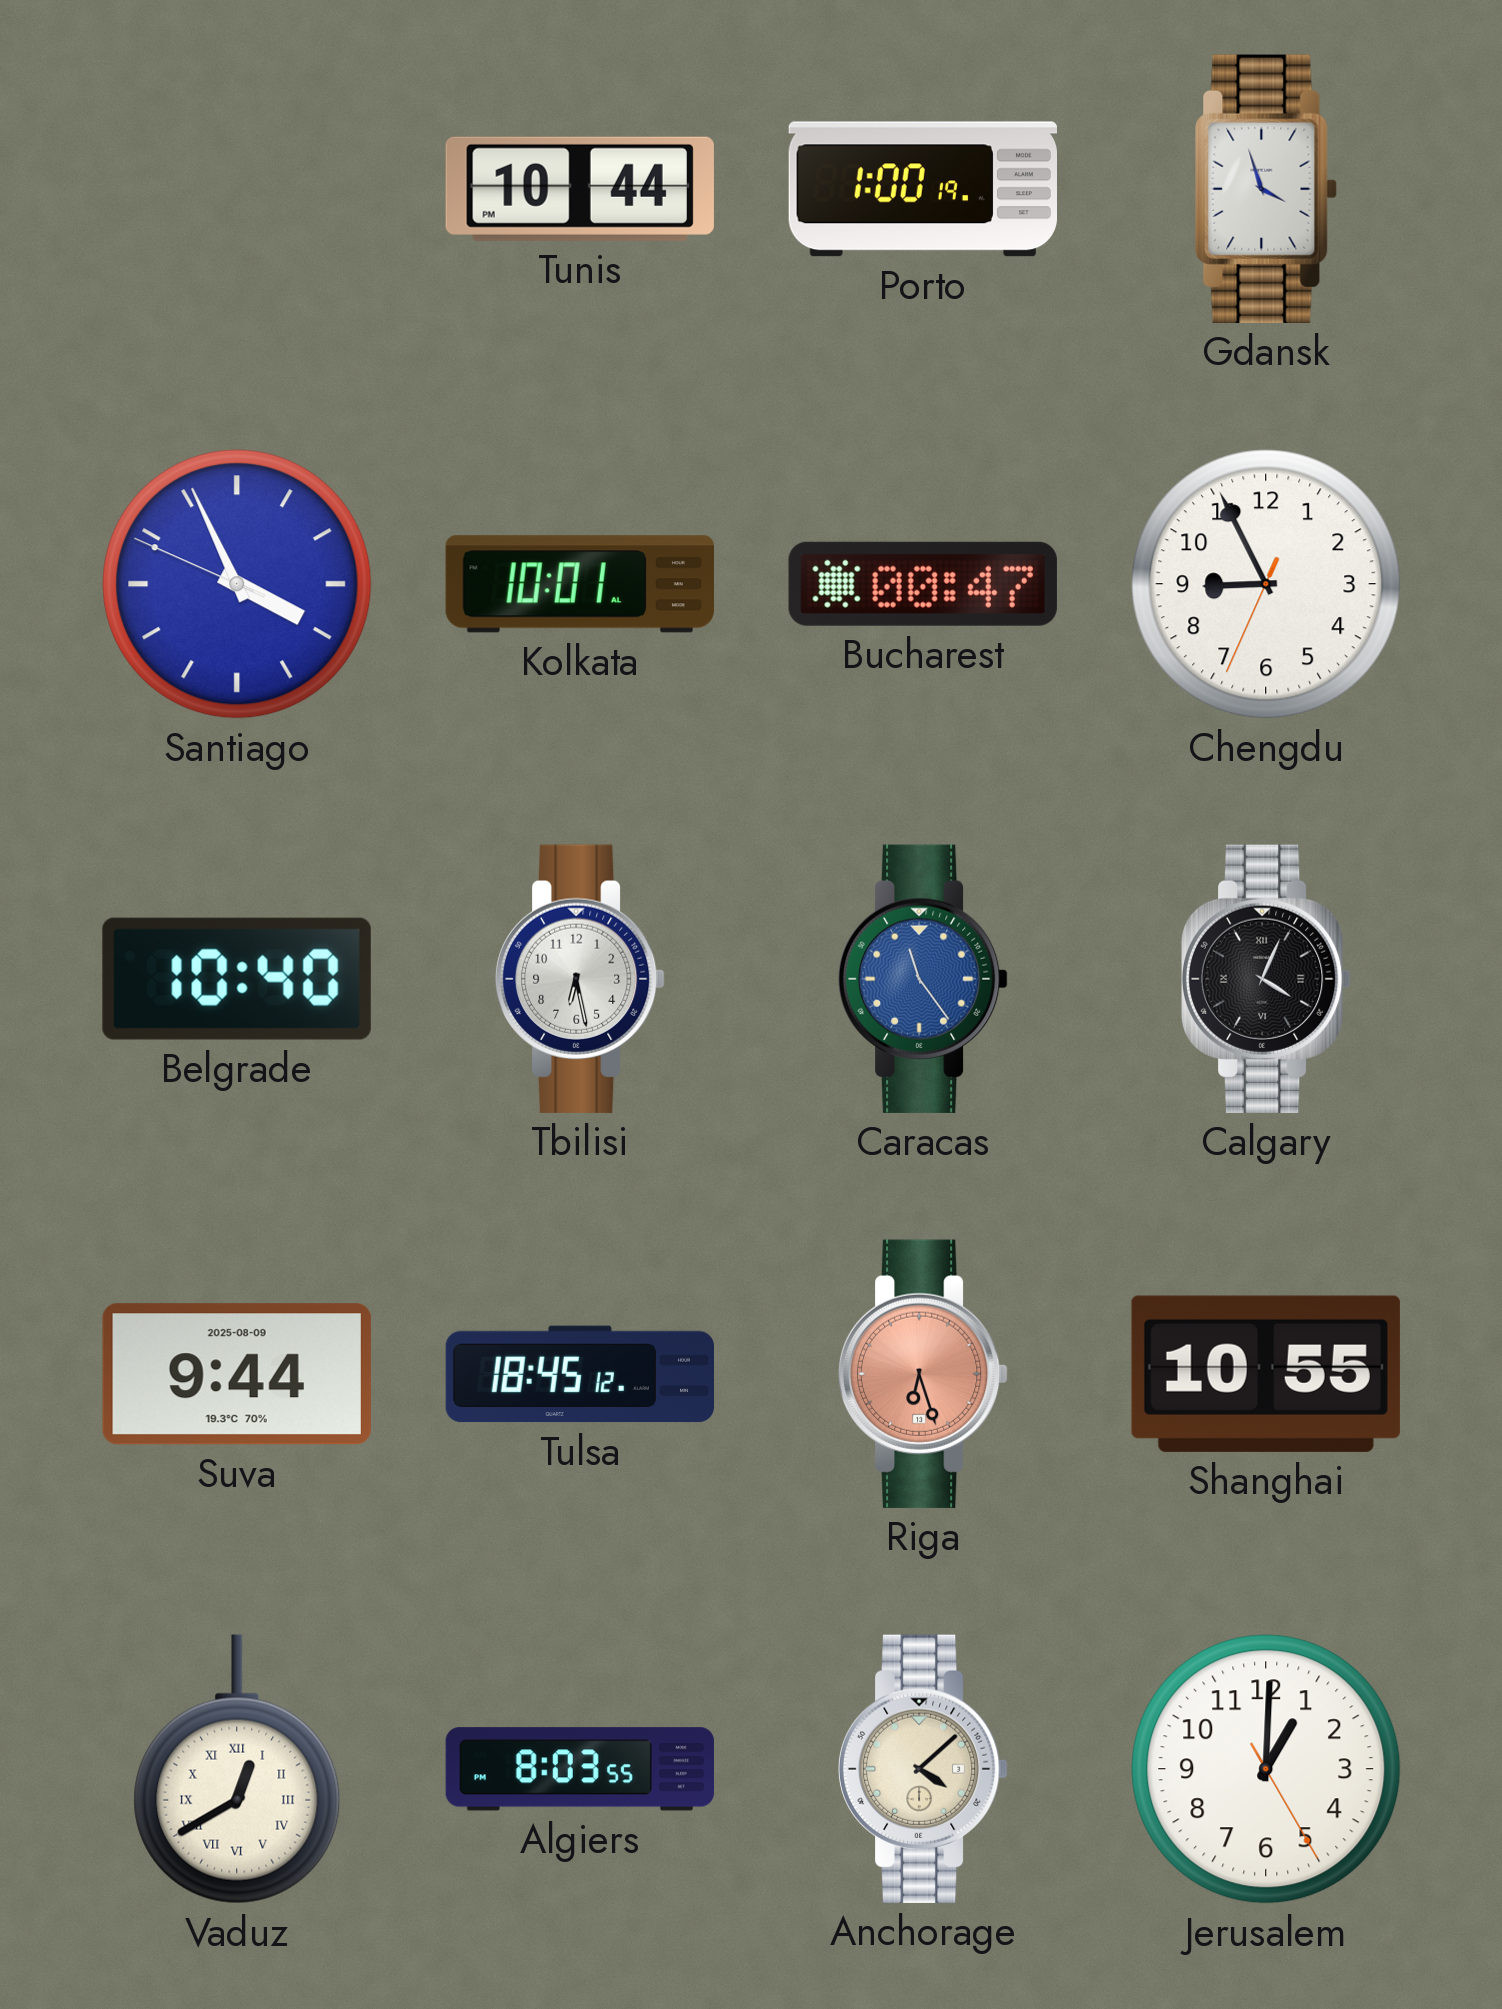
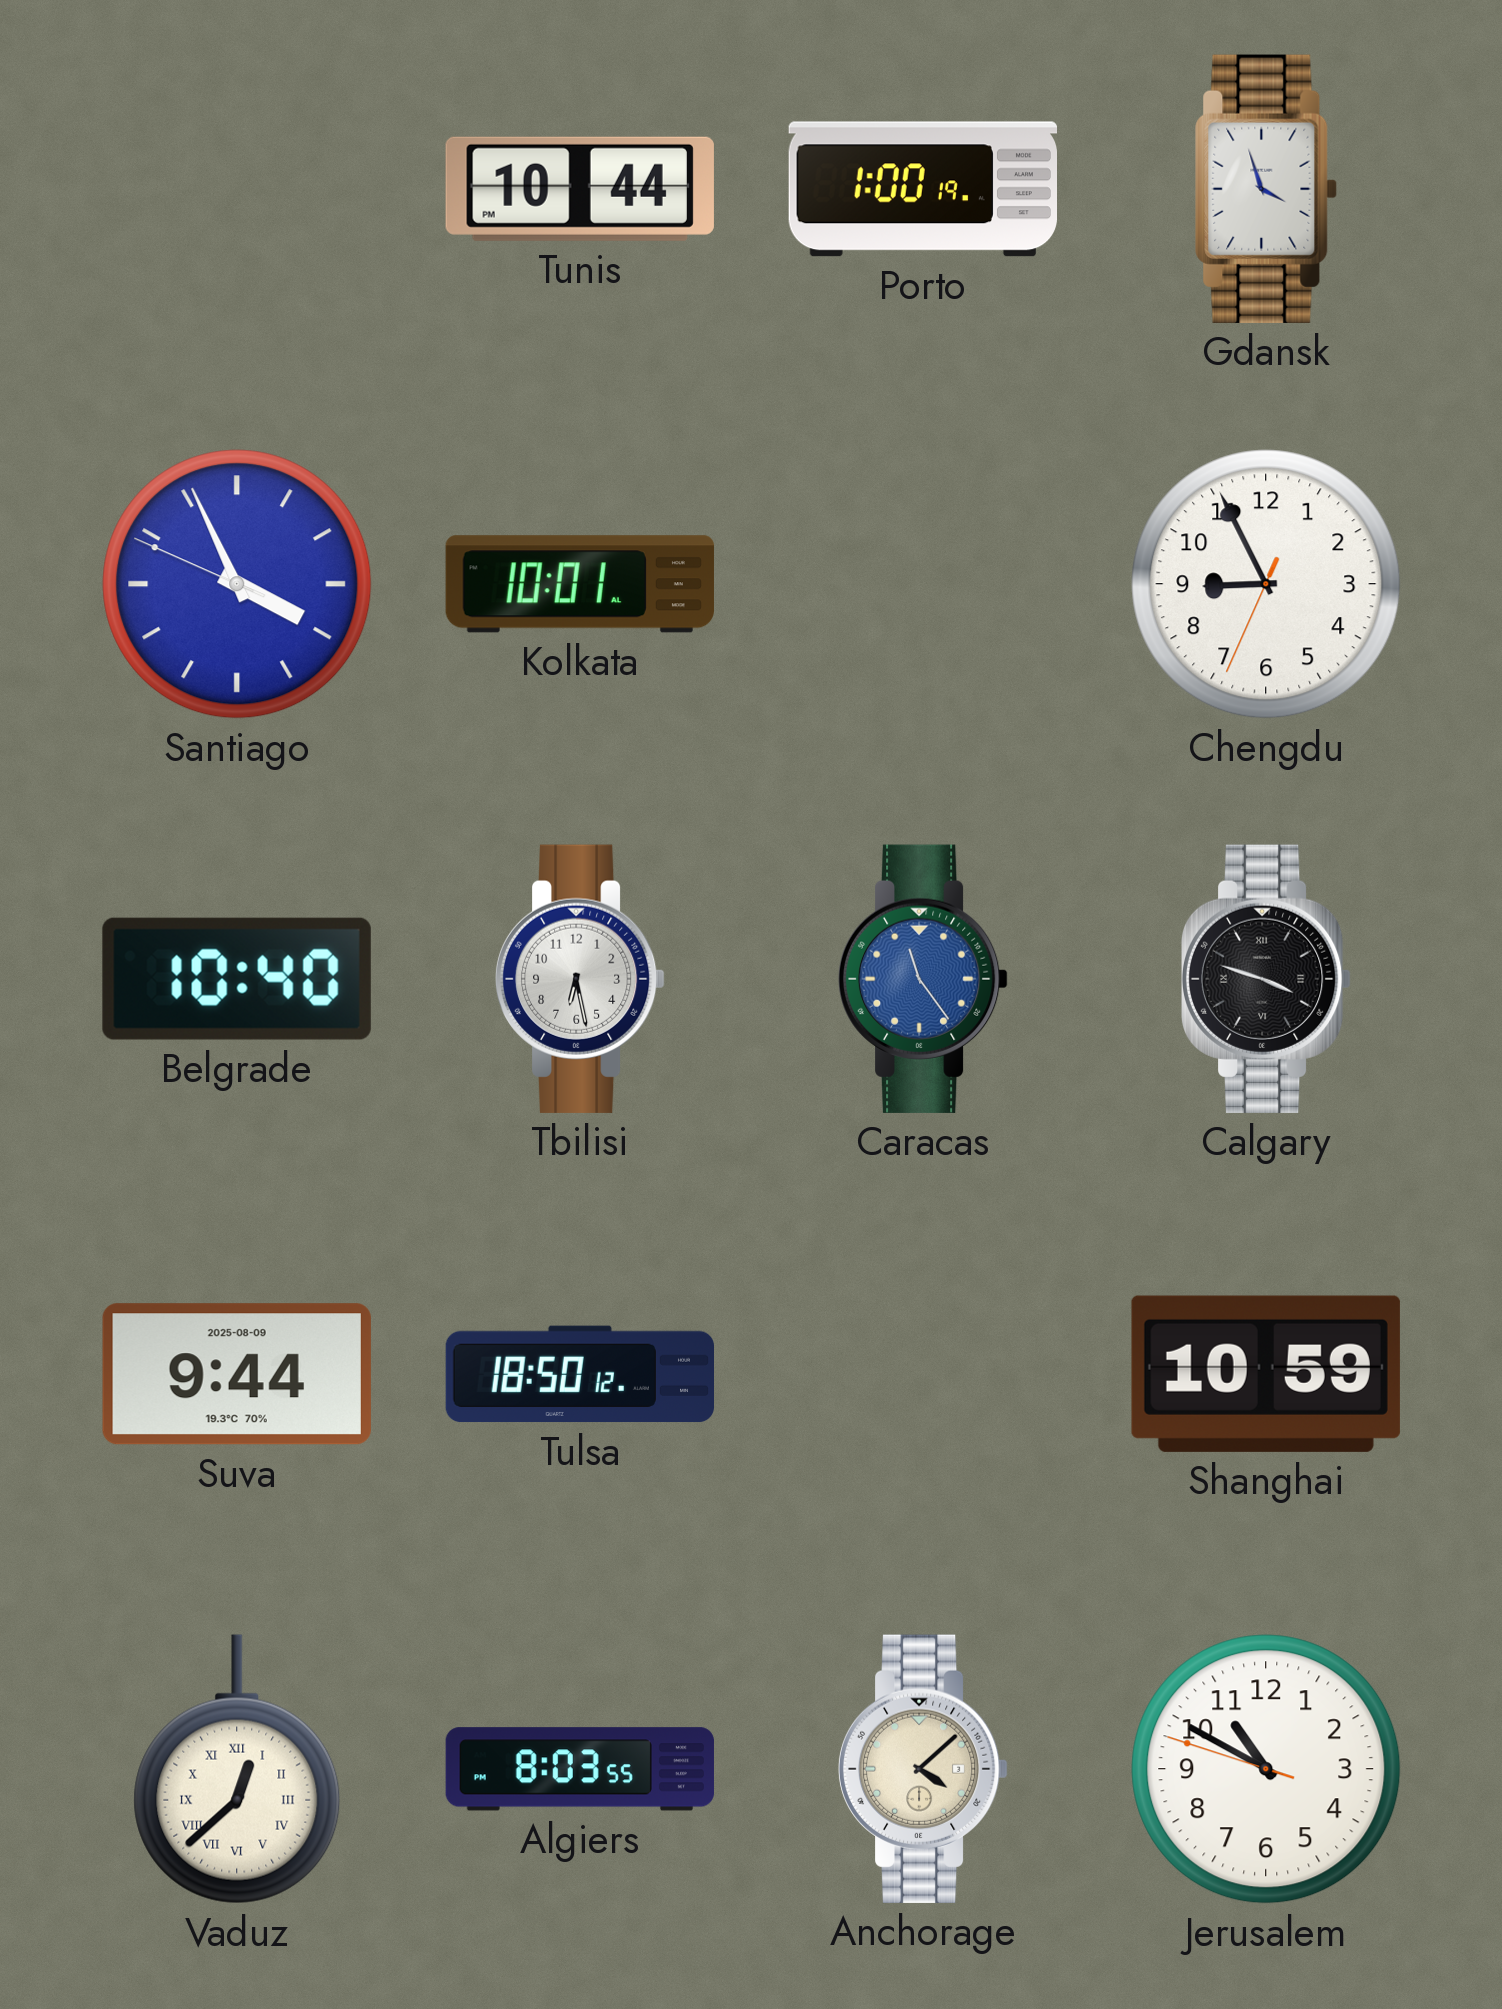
Bucharest: 00:47 -> none (923, 584)
Calgary: 4:04 -> 3:48 (1266, 979)
Tulsa: 18:45 -> 18:50 (580, 1374)
Riga: 6:27 -> none (923, 1374)
Shanghai: 10:55 -> 10:59 (1266, 1374)
Vaduz: 12:40 -> 12:38 (237, 1769)
Jerusalem: 1:00 -> 10:49 (1266, 1769)
